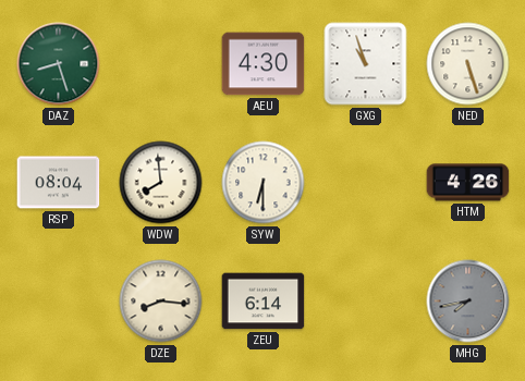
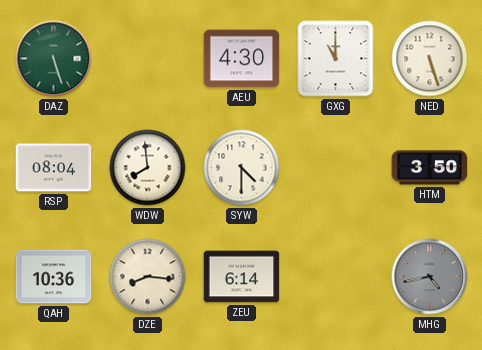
DAZ: 8:27 -> 5:27 (54, 59)
GXG: 10:57 -> 11:00 (336, 59)
SYW: 6:30 -> 4:30 (242, 168)
HTM: 4:26 -> 3:50 (430, 168)
QAH: none -> 10:36 (54, 277)
MHG: 7:43 -> 4:43 (430, 277)
